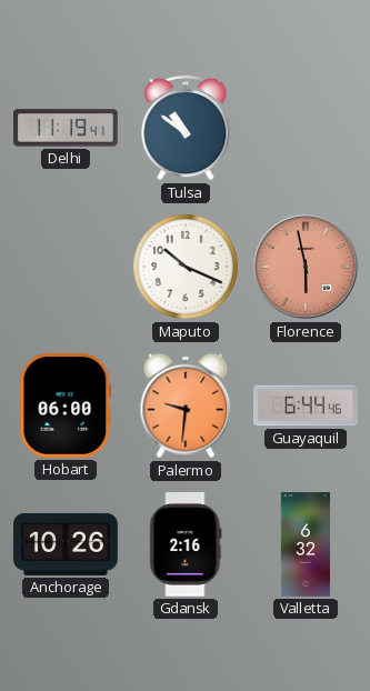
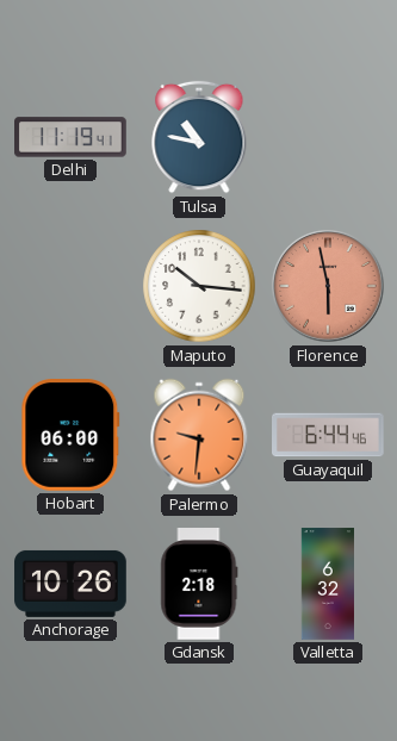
Tulsa: 10:51 -> 10:47 (199, 137)
Maputo: 10:19 -> 10:16 (199, 286)
Gdansk: 2:16 -> 2:18 (199, 585)
